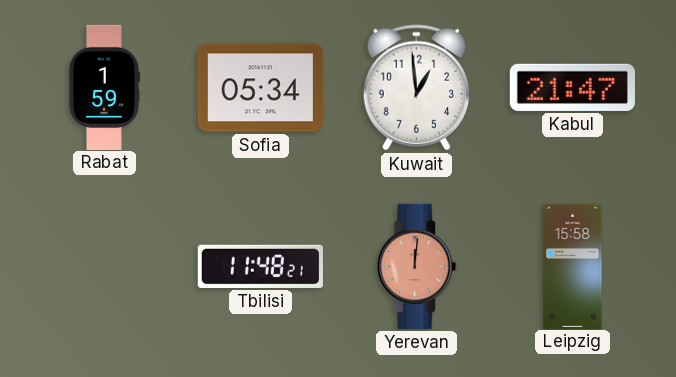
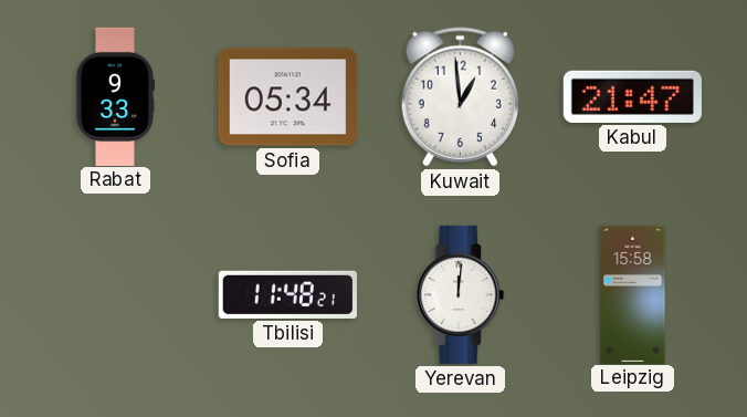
Rabat: 1:59 -> 9:33 (115, 96)
Yerevan dial: salmon -> white (461, 294)
